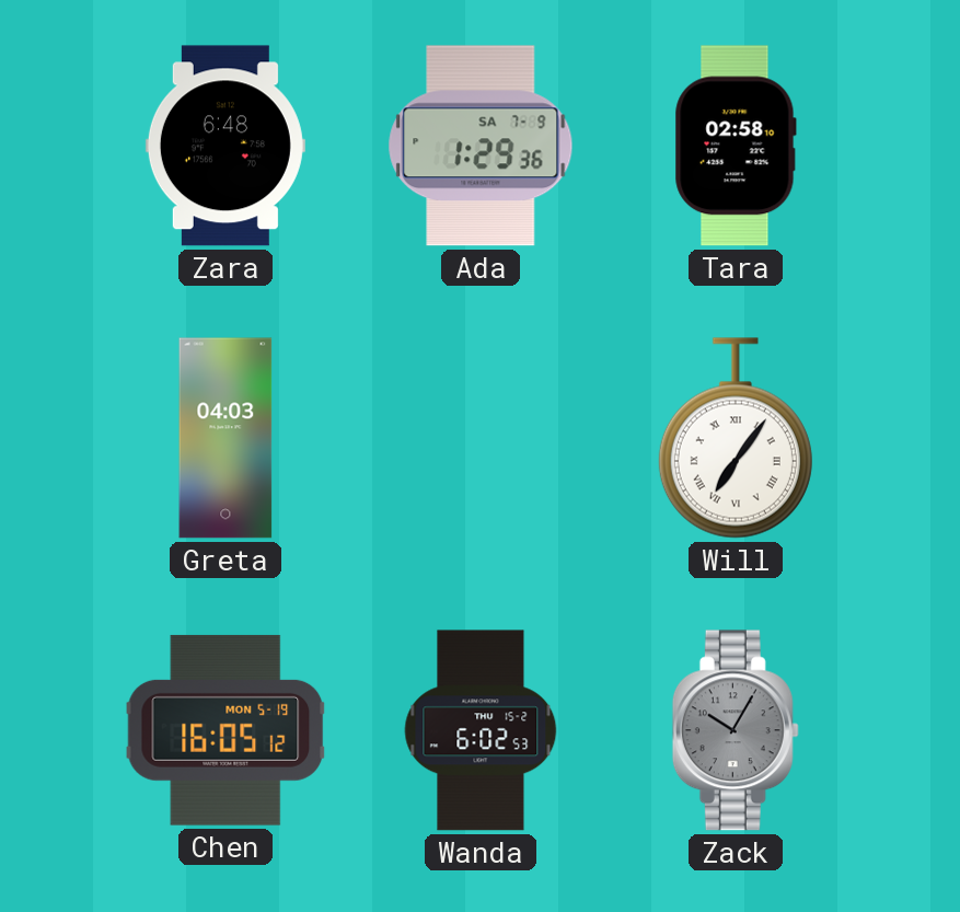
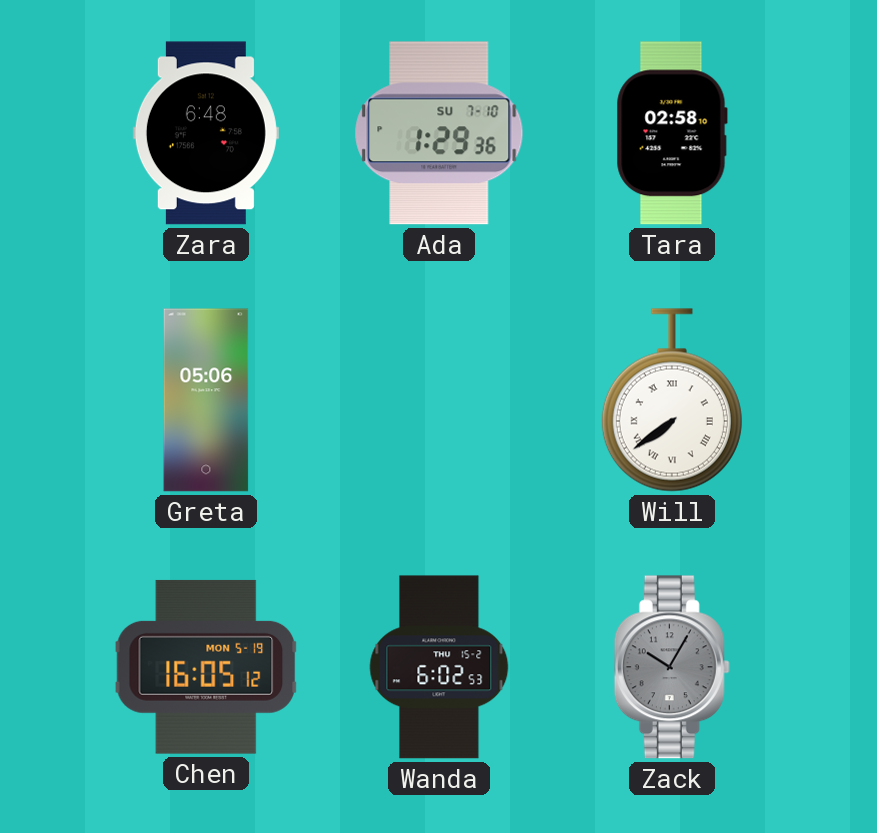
Ada date: SA 7-9 -> SU 7-10 (439, 133)
Greta: 04:03 -> 05:06 (206, 400)
Will: 7:06 -> 7:39 (672, 400)
